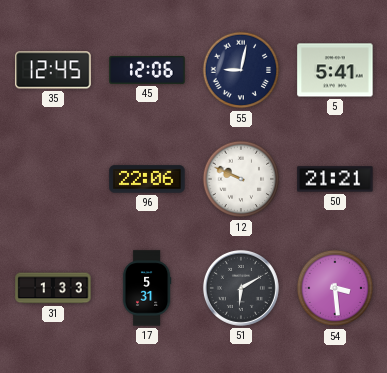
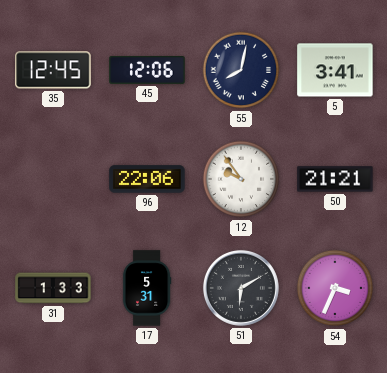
55: 9:02 -> 8:02 (241, 70)
5: 5:41 -> 3:41 (335, 70)
12: 9:49 -> 9:54 (241, 179)
54: 3:29 -> 3:34 (335, 288)
